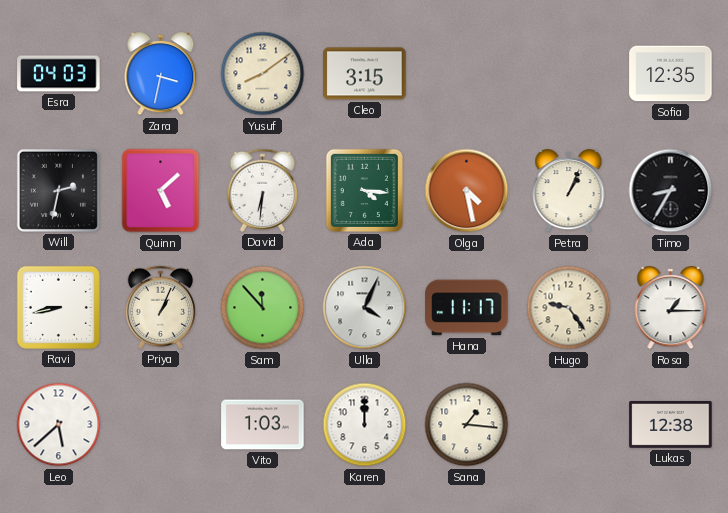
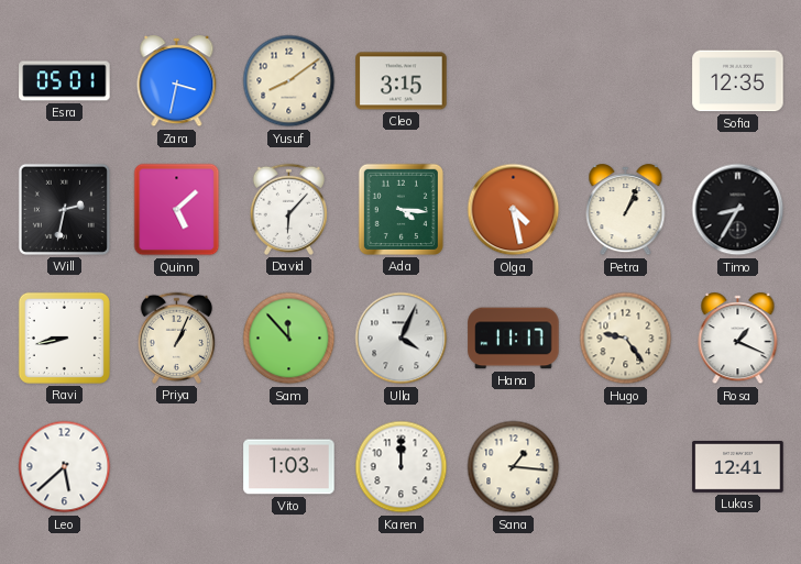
Esra: 04:03 -> 05:01 (65, 81)
David: 6:31 -> 6:07 (288, 209)
Rosa: 1:15 -> 1:19 (738, 339)
Lukas: 12:38 -> 12:41 (738, 467)
